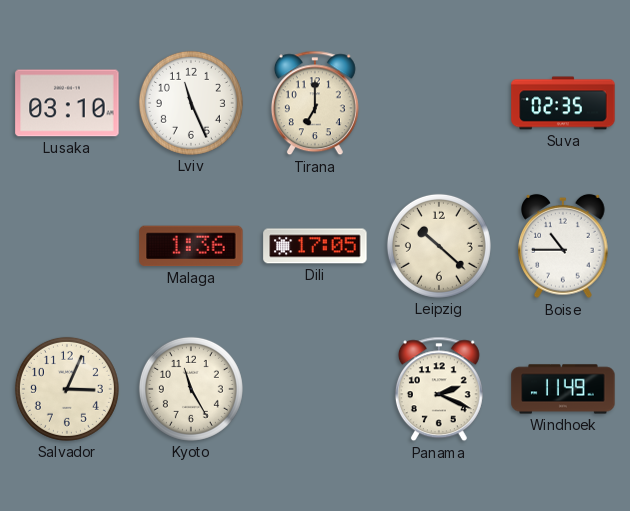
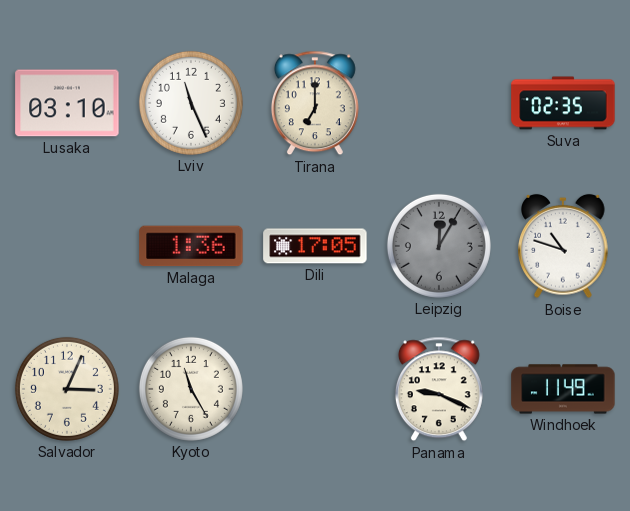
Leipzig: 10:22 -> 12:05 (439, 246)
Leipzig dial: cream -> grey (439, 246)
Boise: 10:45 -> 10:48 (563, 246)
Panama: 2:19 -> 9:19 (439, 389)
